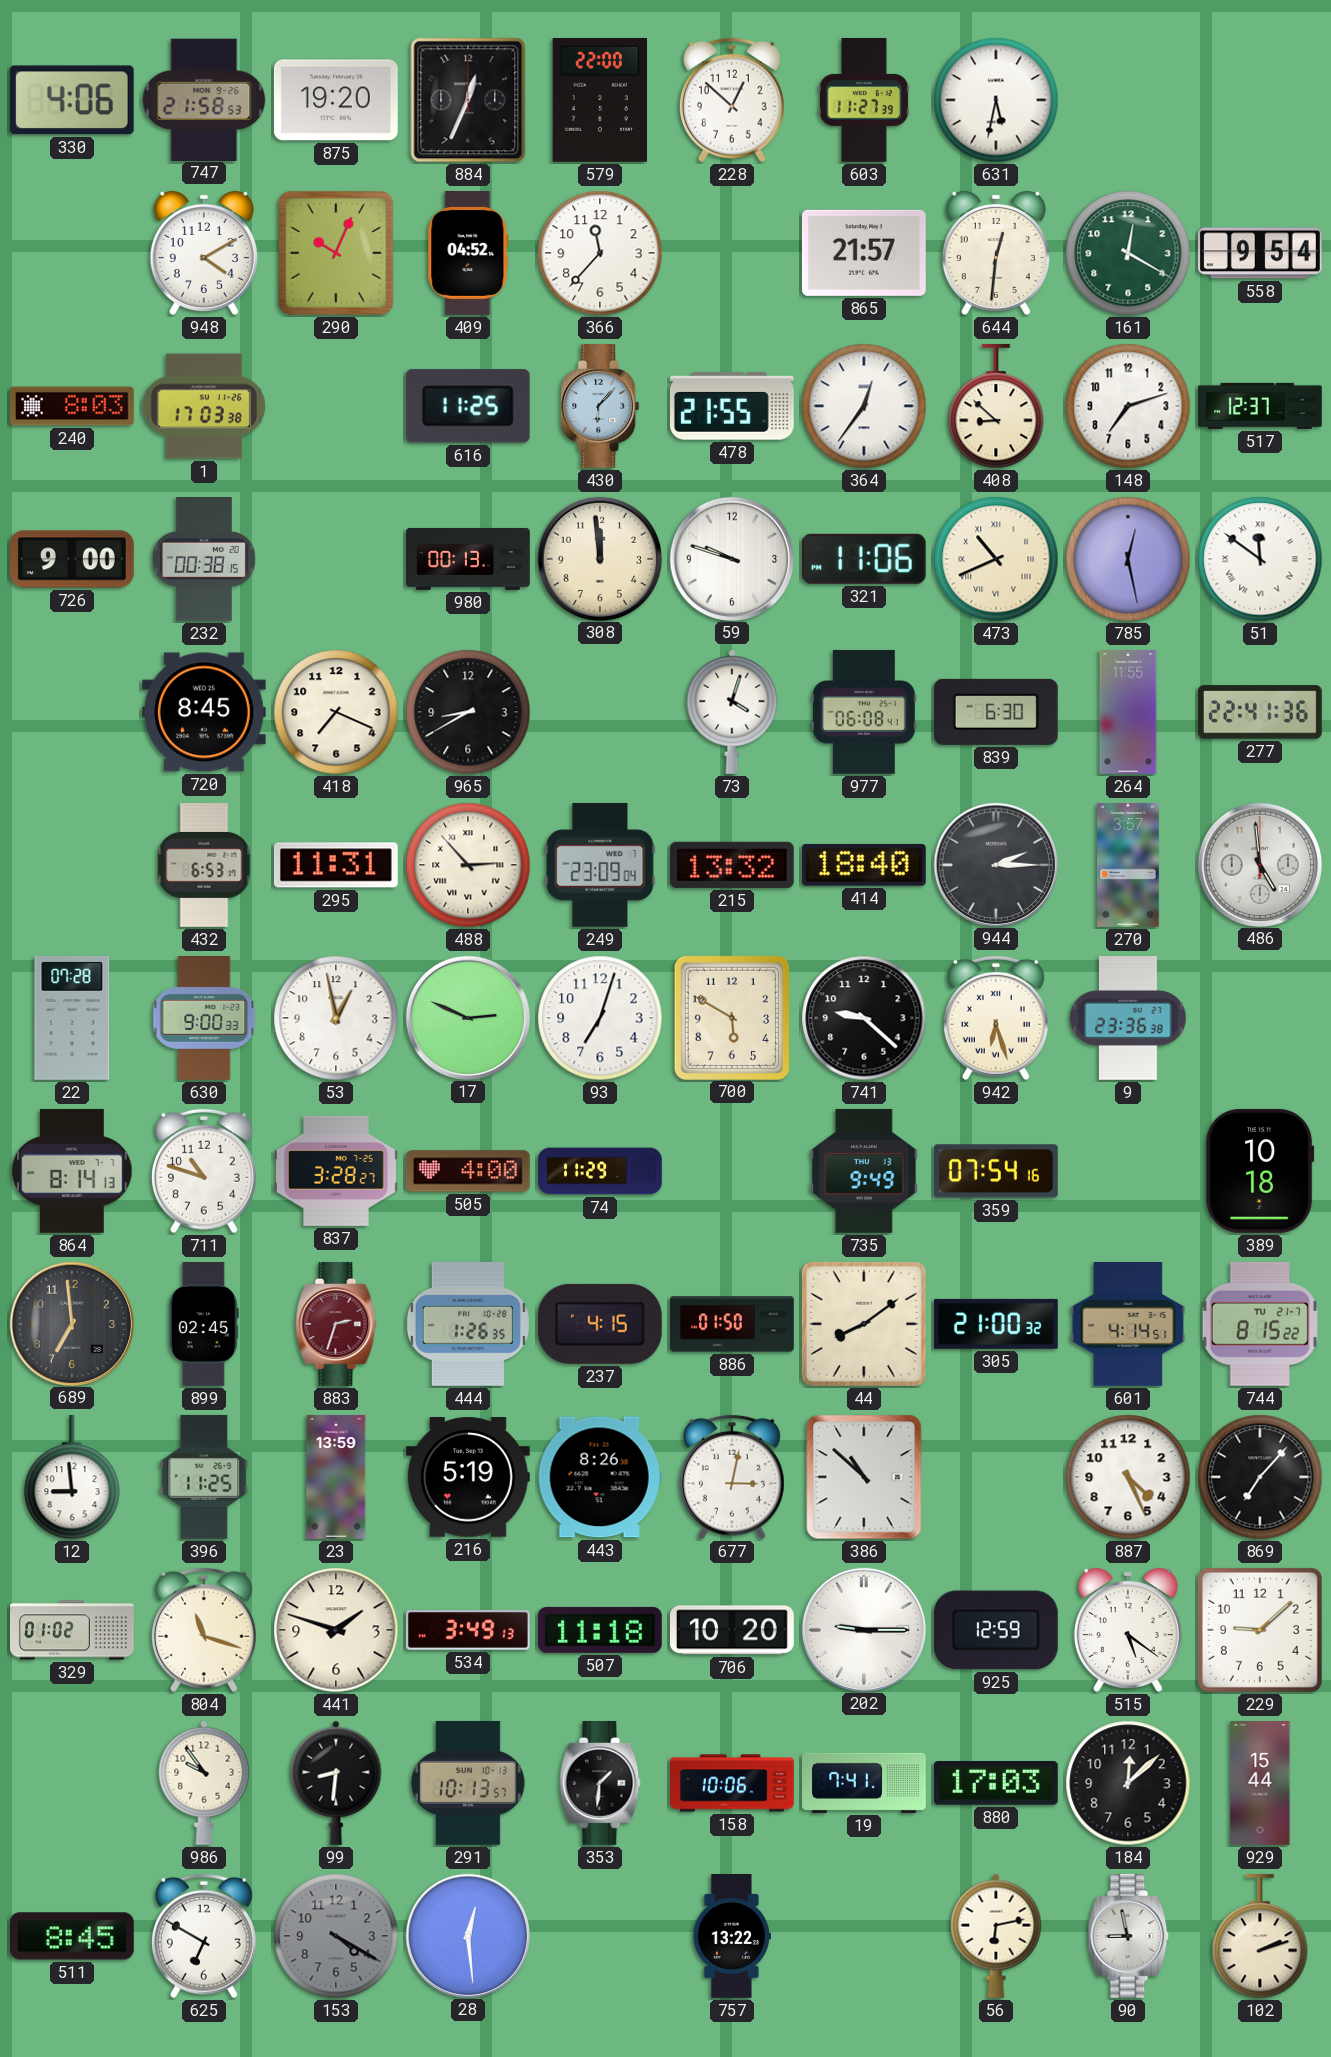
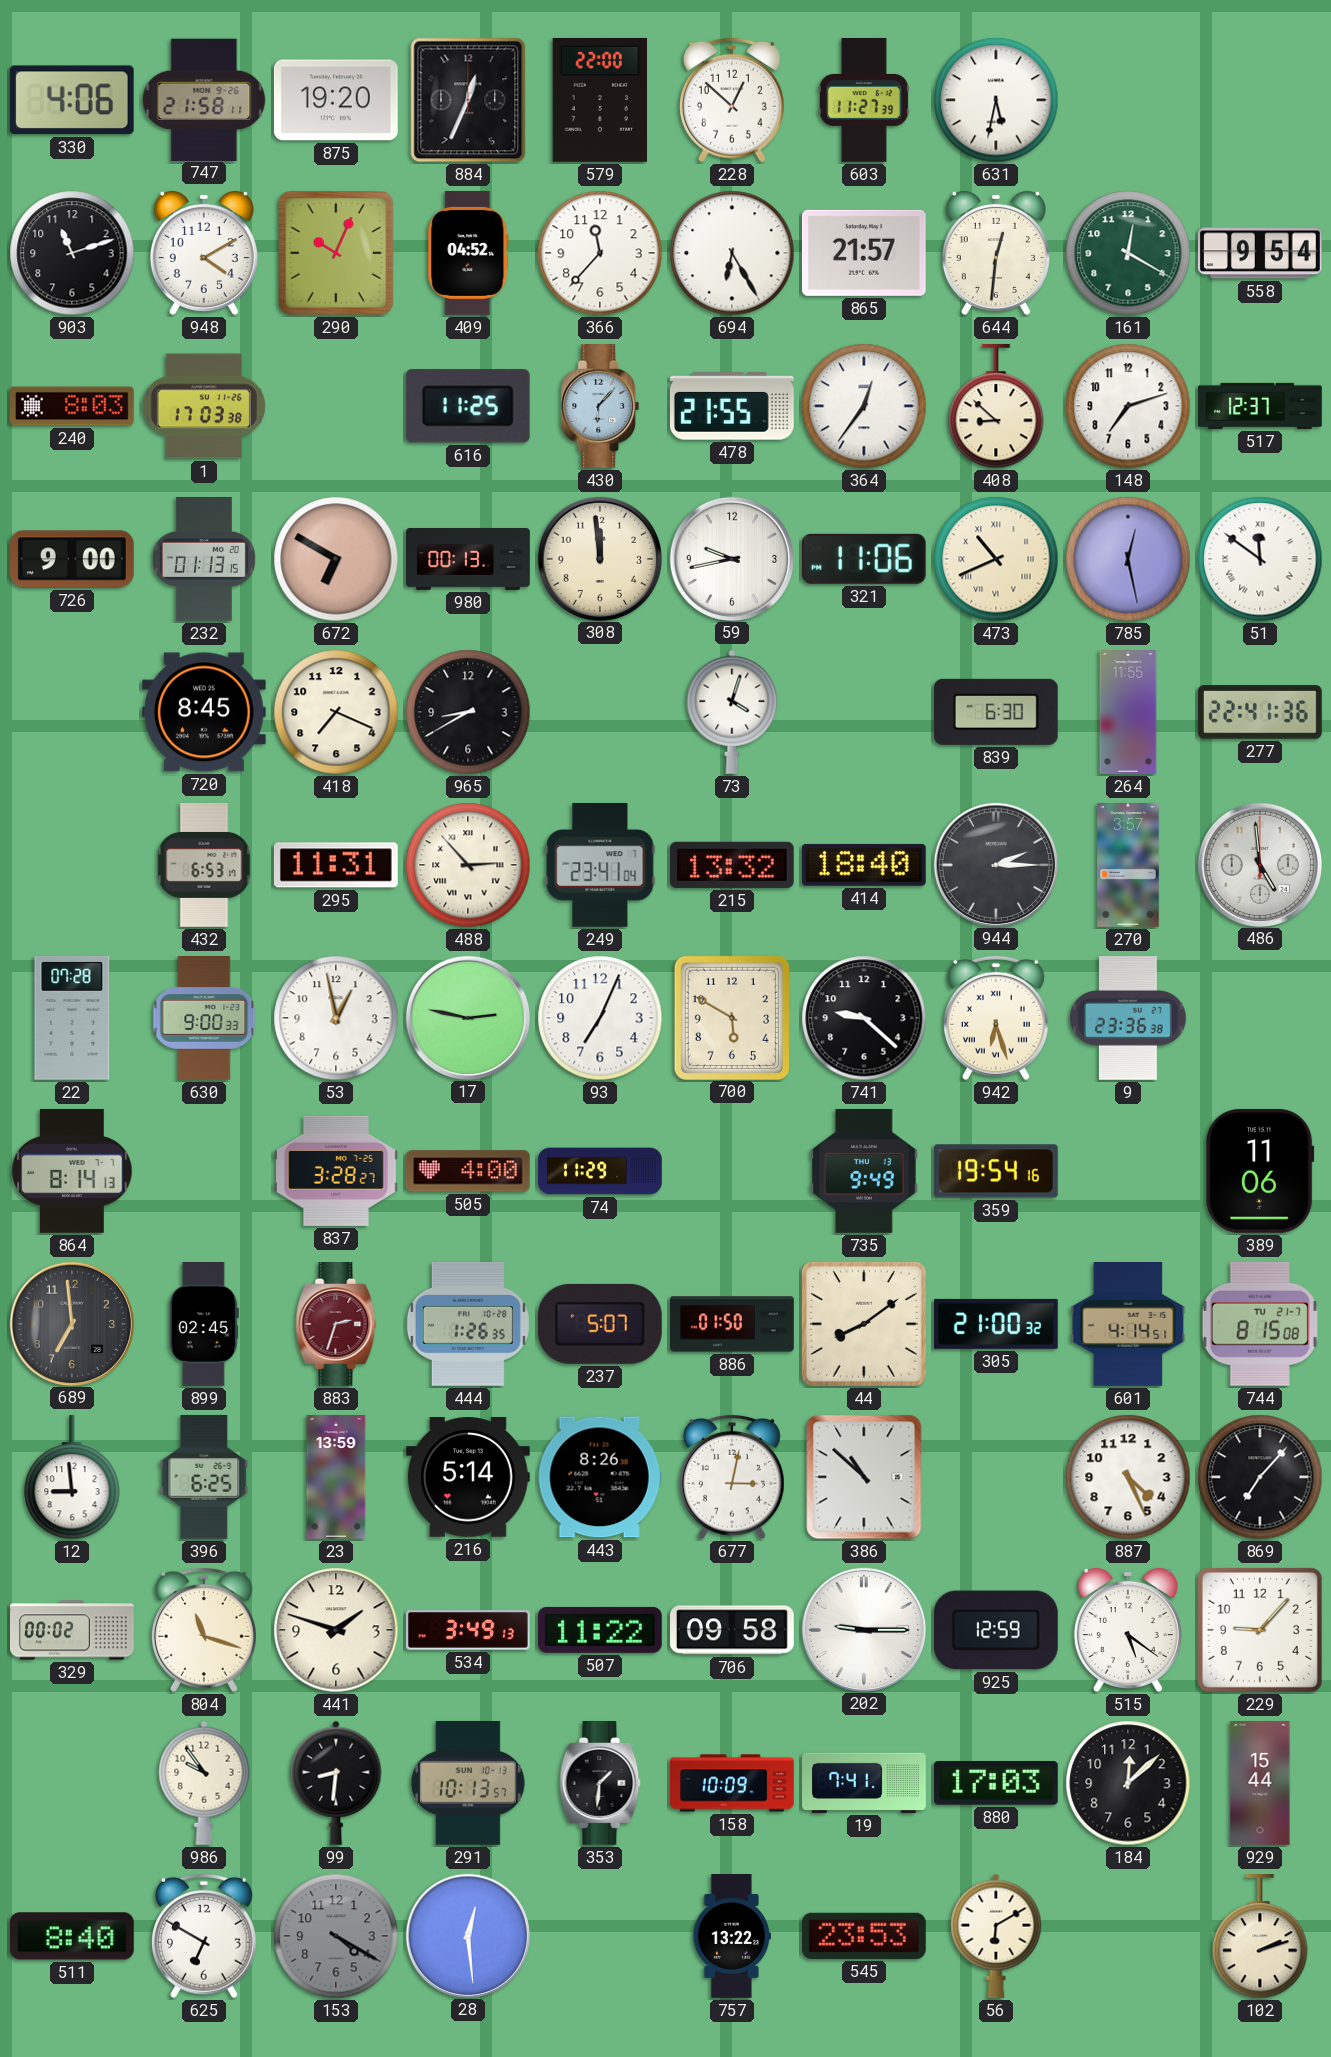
747: 21:58:53 -> 21:58:11 (204, 99)
903: none -> 11:12 (72, 253)
694: none -> 6:25 (732, 253)
232: 00:38 -> 01:13 (204, 560)
672: none -> 6:50 (336, 559)
59: 9:48 -> 9:43 (731, 558)
977: 06:08 -> none (864, 712)
249: 23:09 -> 23:41 (600, 865)
17: 2:49 -> 2:47 (467, 1017)
93: 7:03 -> 7:04 (600, 1018)
711: 10:48 -> none (204, 1171)
359: 07:54 -> 19:54 (996, 1171)
389: 10:18 -> 11:06 (1260, 1171)
237: 4:15 -> 5:07 (600, 1324)
744: 8:15:22 -> 8:15:08 (1260, 1324)
396: 11:25 -> 6:25 (204, 1477)
216: 5:19 -> 5:14 (468, 1477)
329: 01:02 -> 00:02 (73, 1630)
507: 11:18 -> 11:22 (600, 1630)
706: 10:20 -> 09:58 (733, 1630)
229: 9:08 -> 9:07 (1260, 1630)
158: 10:06 -> 10:09 (733, 1783)
511: 8:45 -> 8:40 (72, 1936)
545: none -> 23:53 (864, 1936)
56: 6:13 -> 6:10 (996, 1936)
90: 8:58 -> none (1128, 1937)
